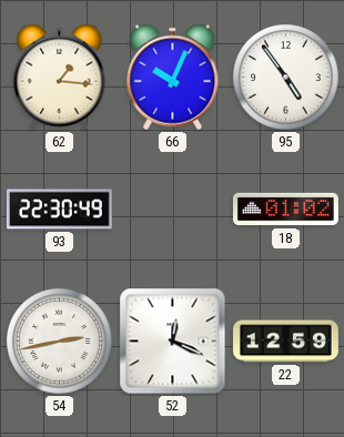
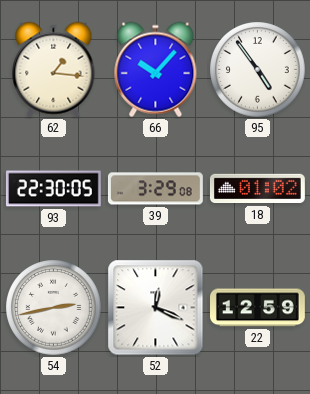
66: 10:04 -> 10:07 (156, 70)
93: 22:30:49 -> 22:30:05 (53, 189)
39: none -> 3:29 (155, 189)
